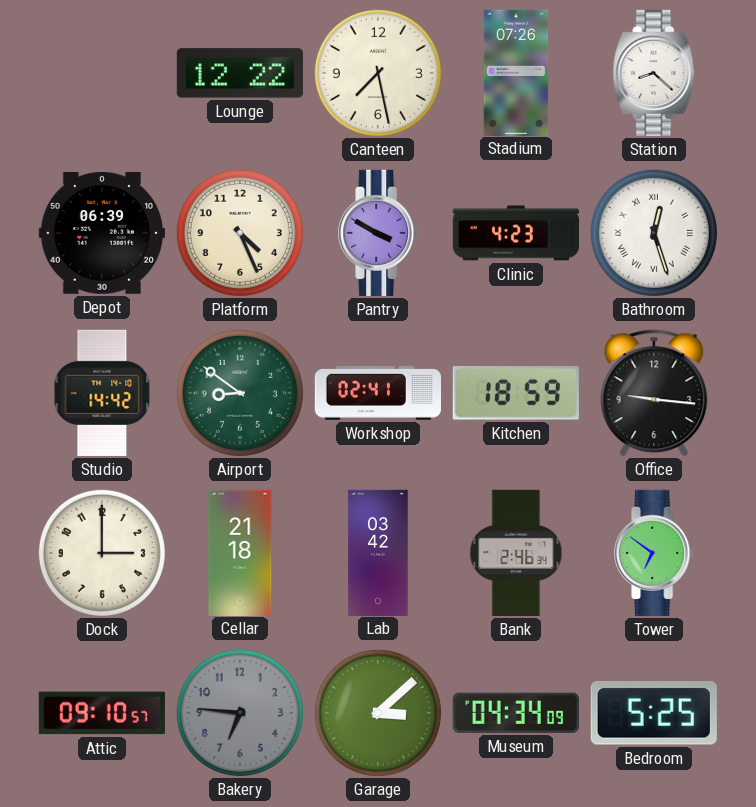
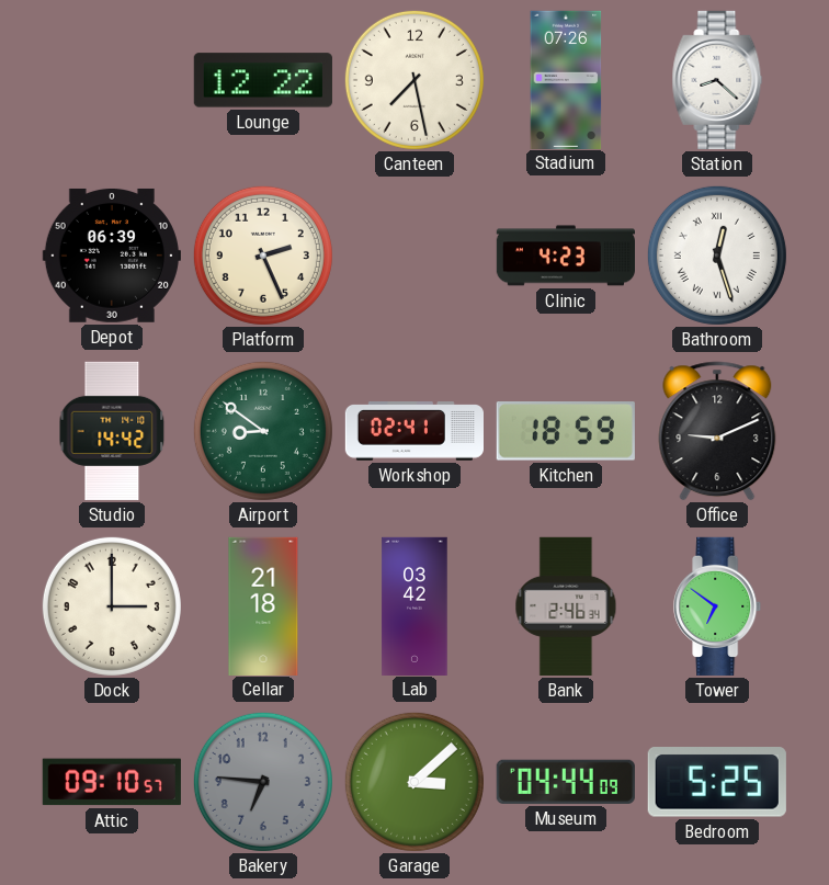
Platform: 4:26 -> 2:26 (263, 256)
Pantry: 3:50 -> none (379, 233)
Office: 9:16 -> 9:11 (717, 431)
Museum: 04:34 -> 04:44 (566, 782)
